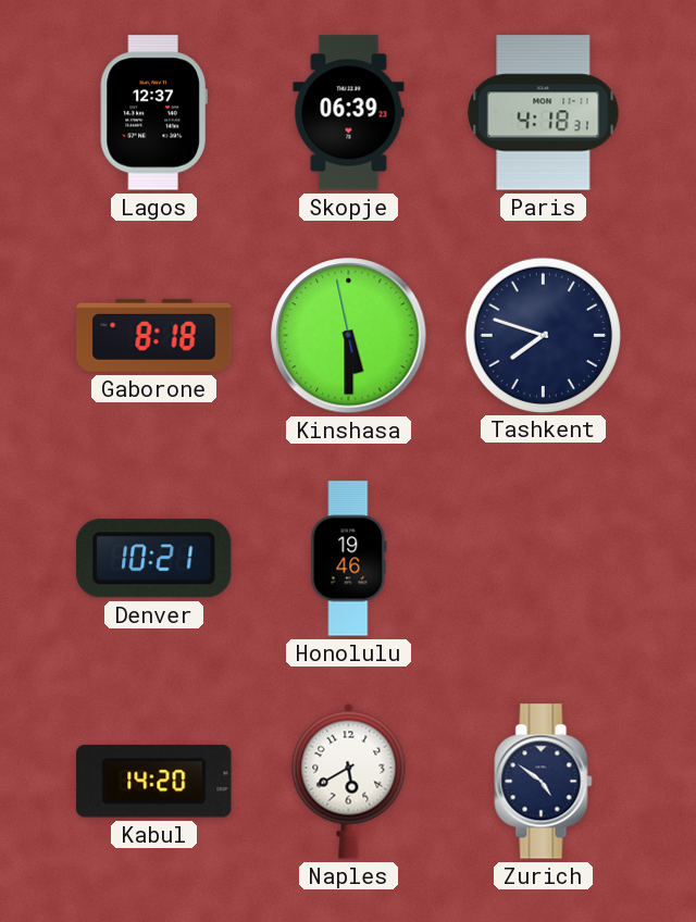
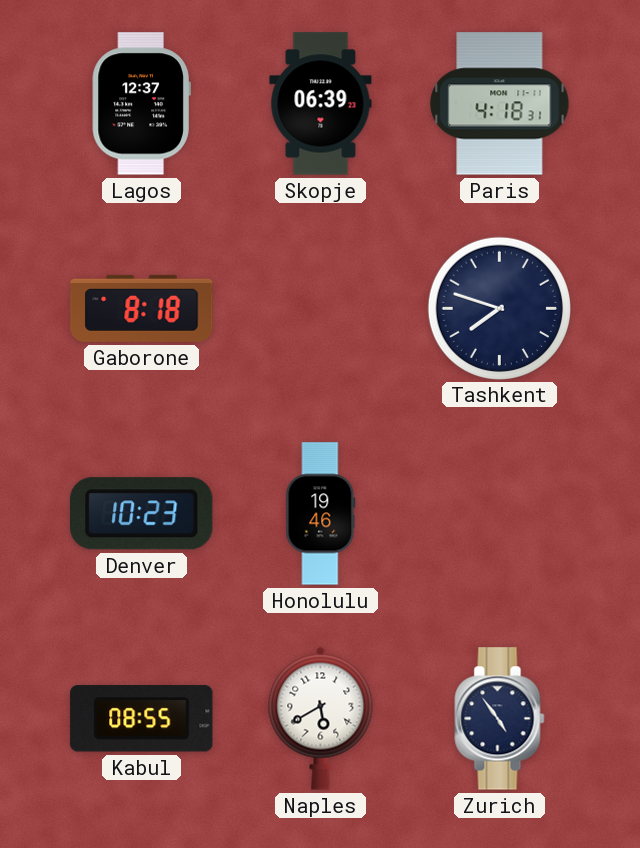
Kinshasa: 5:29 -> none (349, 336)
Denver: 10:21 -> 10:23 (142, 514)
Kabul: 14:20 -> 08:55 (142, 719)
Zurich: 4:51 -> 4:54 (500, 719)
